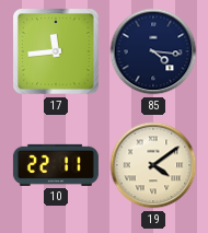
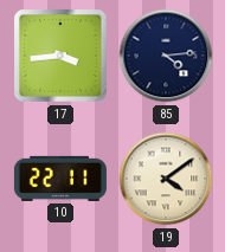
17: 11:44 -> 3:44 (60, 56)
85: 4:16 -> 4:14 (166, 56)
